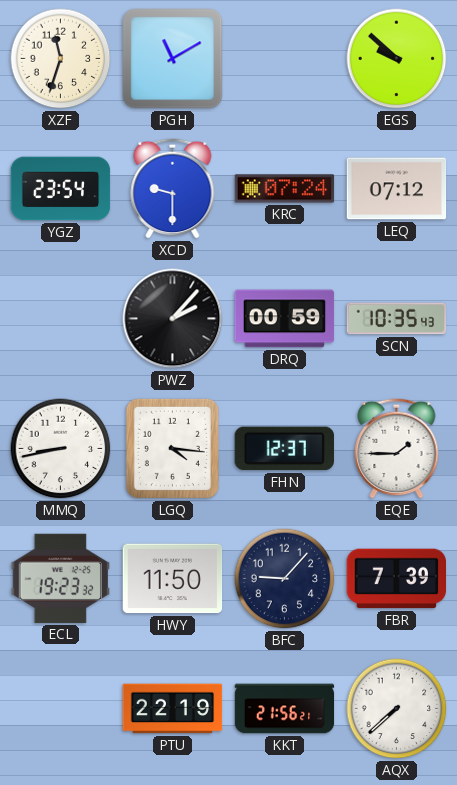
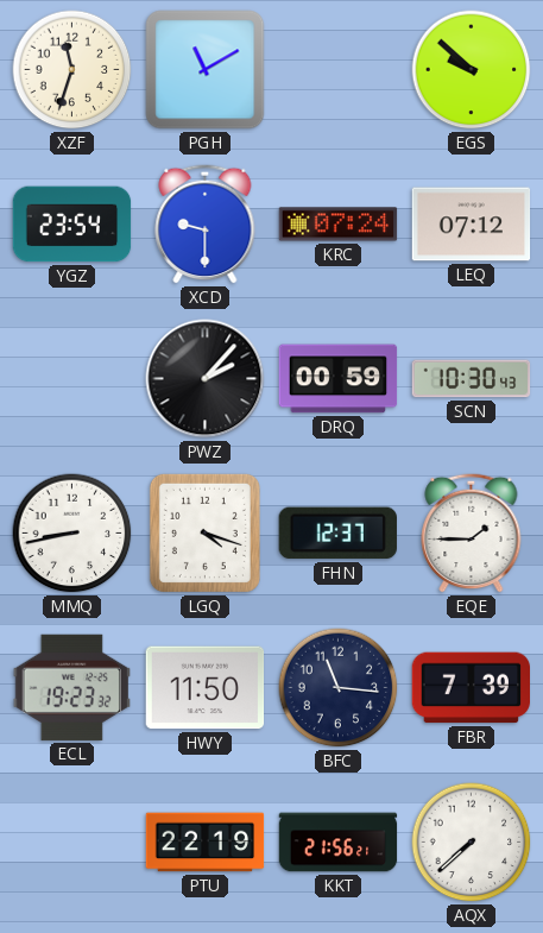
SCN: 10:35 -> 10:30 (472, 379)
LGQ: 4:16 -> 4:18 (204, 532)
BFC: 9:07 -> 11:16 (339, 688)
